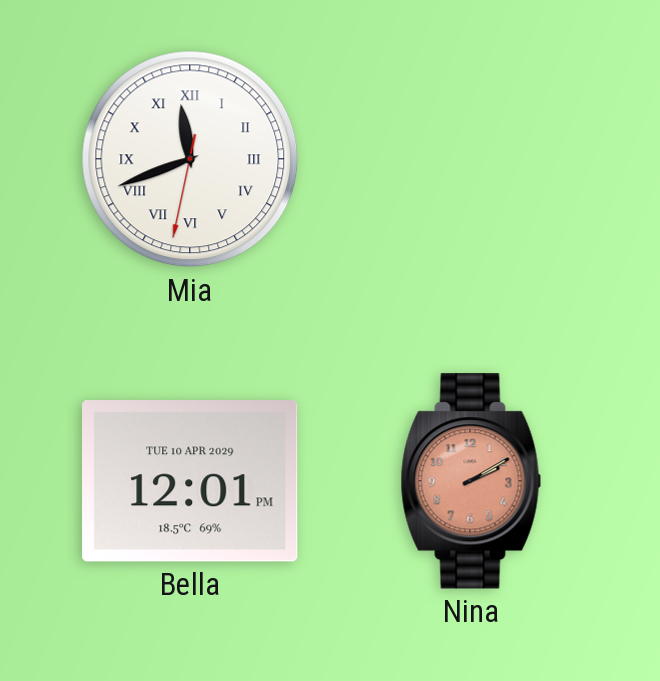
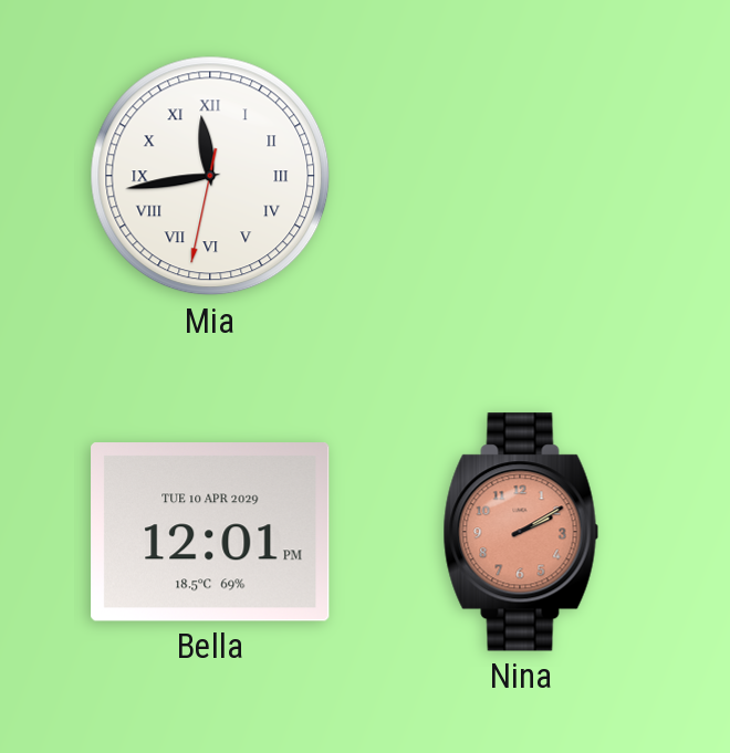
Mia: 11:41 -> 11:43 (210, 176)
